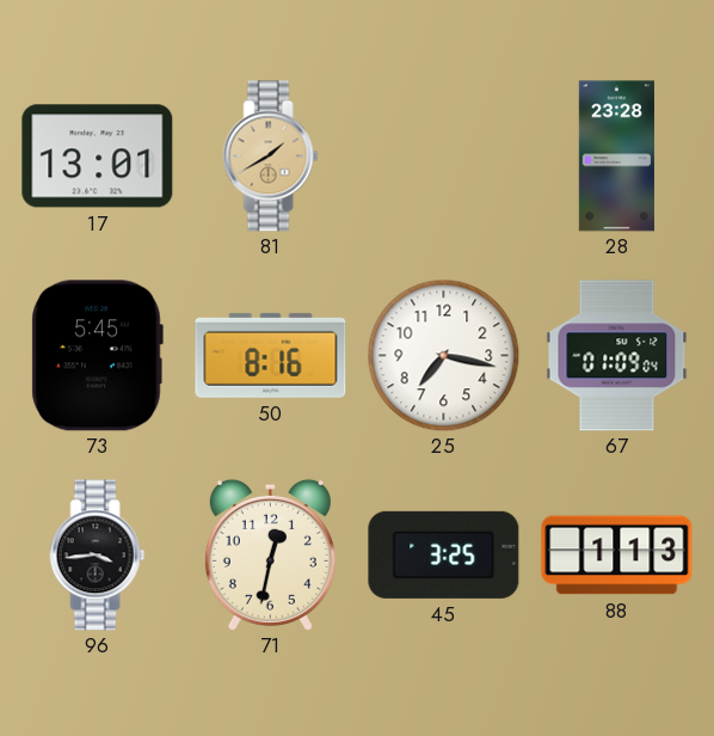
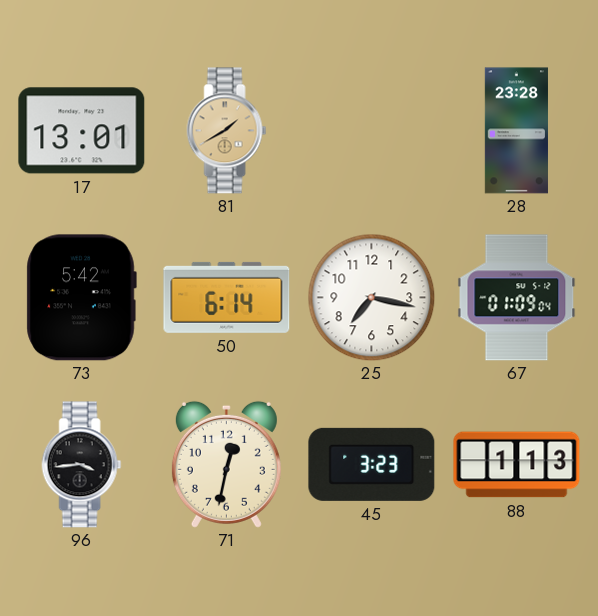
73: 5:45 -> 5:42 (81, 298)
50: 8:16 -> 6:14 (227, 297)
45: 3:25 -> 3:23 (372, 464)
